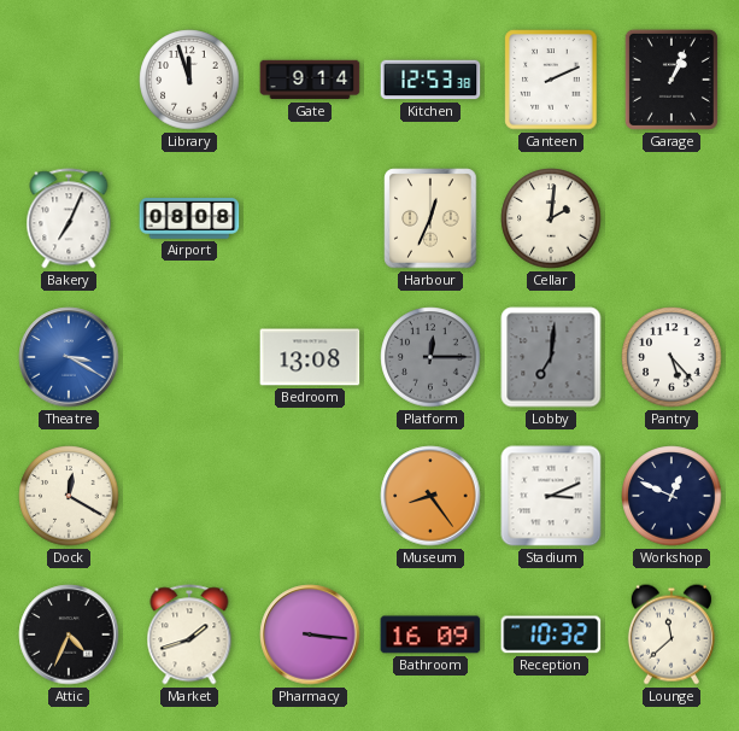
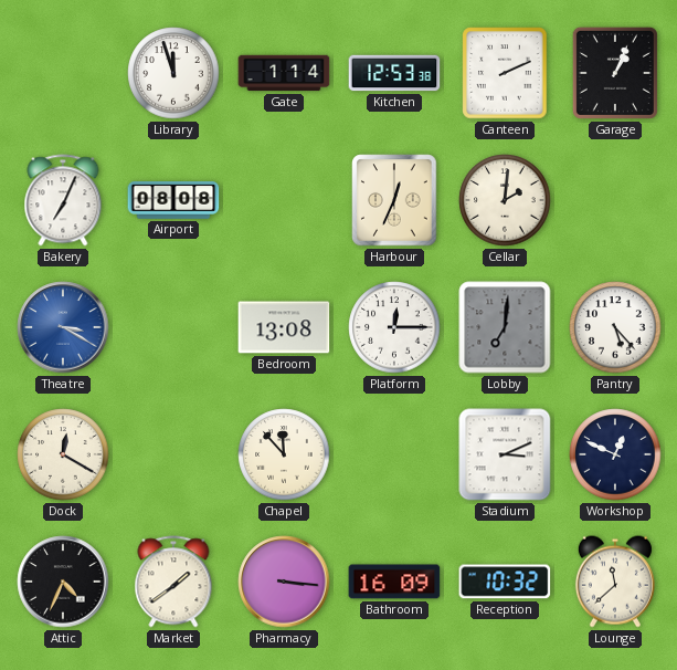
Gate: 9:14 -> 1:14 (284, 73)
Platform dial: grey -> white (394, 327)
Chapel: none -> 11:53 (284, 454)
Museum: 8:24 -> none (430, 496)
Market: 1:42 -> 1:39 (173, 582)
